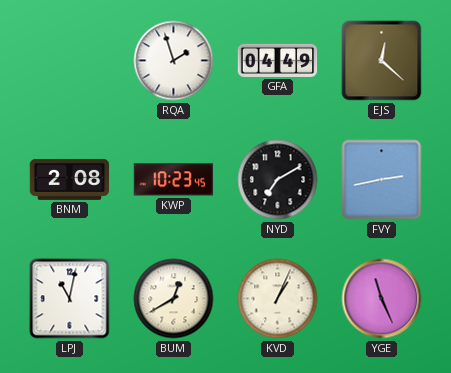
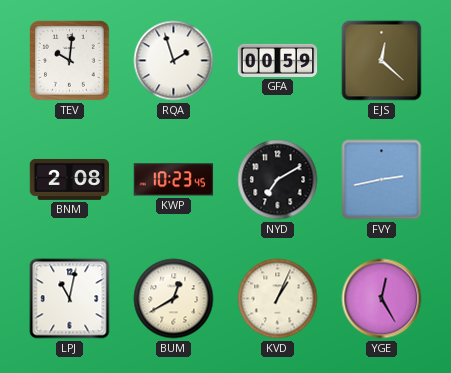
TEV: none -> 10:01 (70, 61)
GFA: 04:49 -> 00:59 (278, 60)
YGE: 11:26 -> 12:25 (382, 299)
